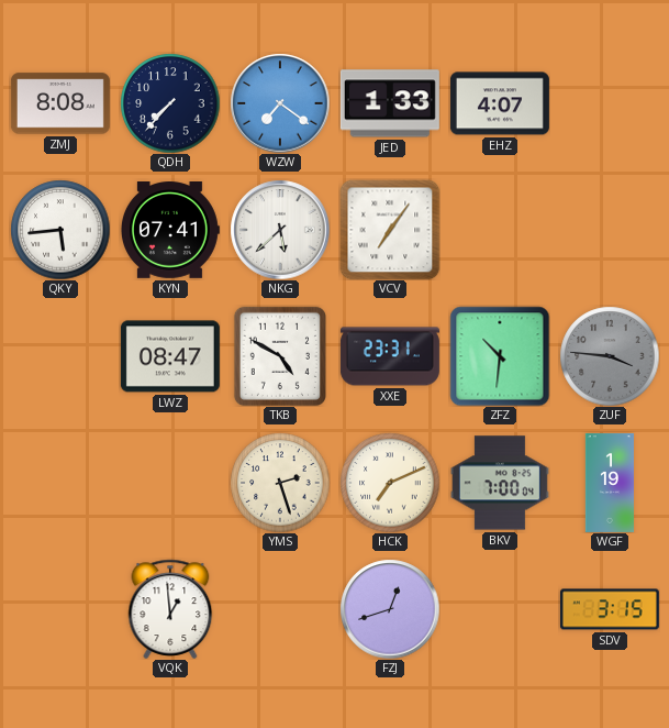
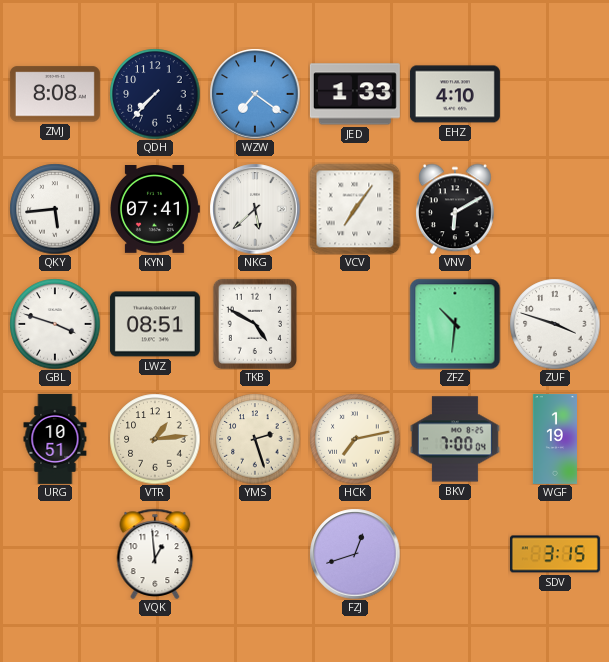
EHZ: 4:07 -> 4:10 (455, 94)
VNV: none -> 6:10 (455, 209)
GBL: none -> 3:48 (55, 324)
LWZ: 08:47 -> 08:51 (155, 324)
XXE: 23:31 -> none (390, 356)
ZUF: 3:46 -> 3:48 (555, 324)
ZUF dial: grey -> white (555, 324)
URG: none -> 10:51 (55, 439)
VTR: none -> 1:14 (155, 439)
HCK: 7:11 -> 7:13 (355, 439)
